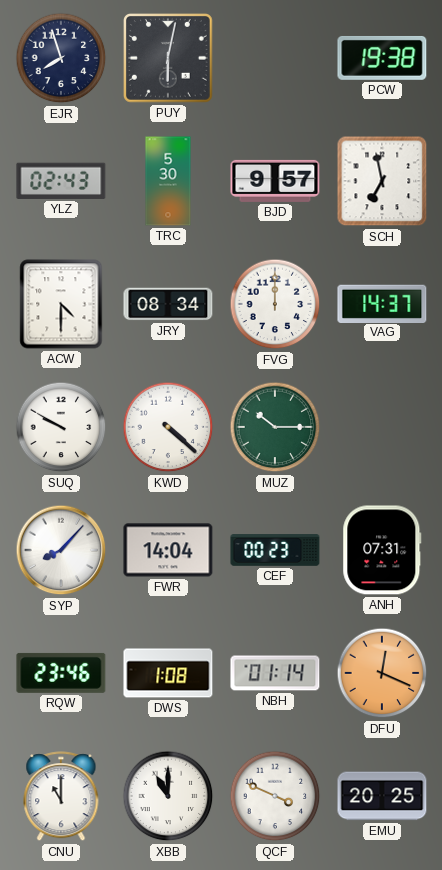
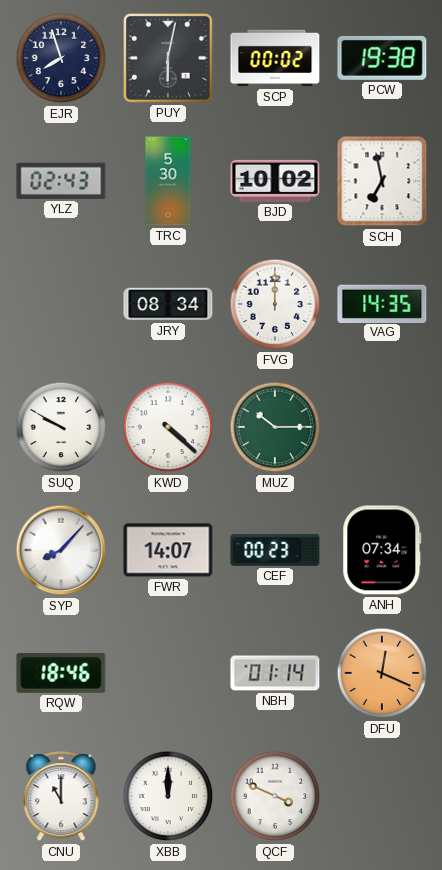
SCP: none -> 00:02 (275, 58)
BJD: 9:57 -> 10:02 (275, 181)
ACW: 4:30 -> none (61, 304)
VAG: 14:37 -> 14:35 (382, 303)
FWR: 14:04 -> 14:07 (168, 550)
ANH: 07:31 -> 07:34 (382, 550)
RQW: 23:46 -> 18:46 (61, 673)
DWS: 1:08 -> none (168, 673)
XBB: 11:00 -> 12:00 (168, 796)
EMU: 20:25 -> none (382, 796)
